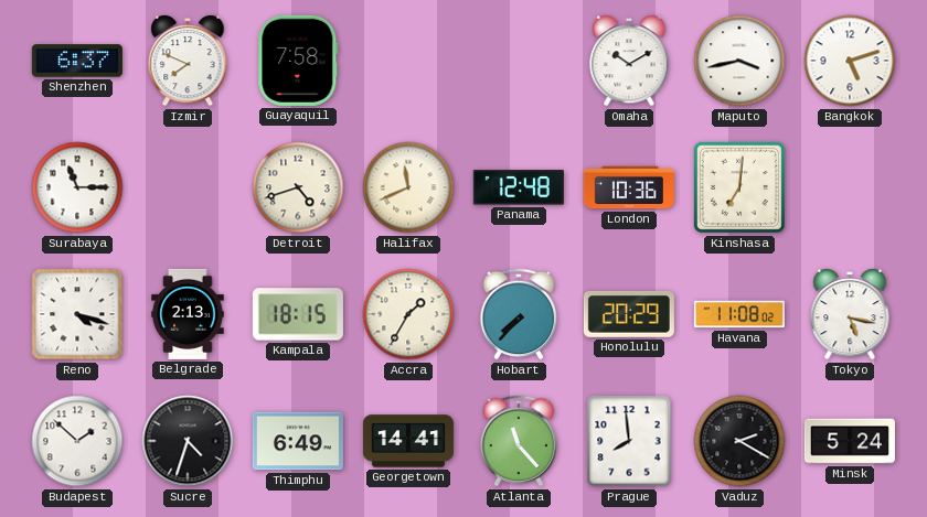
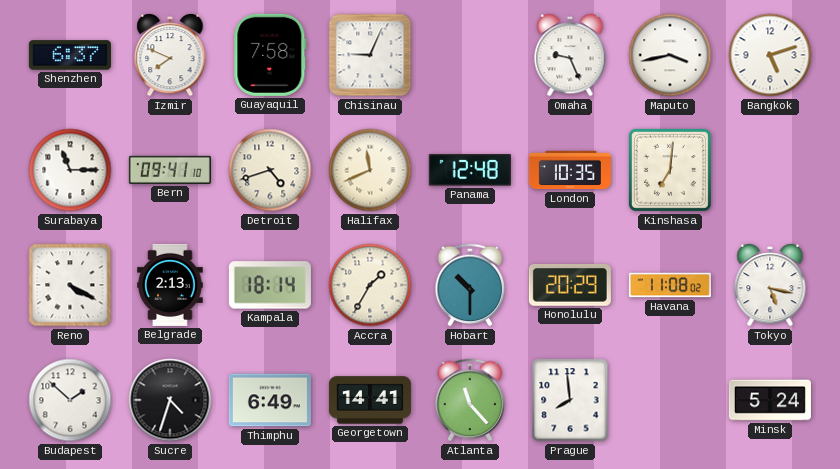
Chisinau: none -> 9:04 (370, 55)
Omaha: 10:10 -> 9:26 (570, 55)
Bern: none -> 09:41 (170, 170)
London: 10:36 -> 10:35 (570, 170)
Reno: 4:18 -> 4:20 (70, 285)
Kampala: 18:15 -> 18:14 (270, 285)
Hobart: 7:37 -> 10:30 (470, 285)
Vaduz: 2:20 -> none (739, 441)
